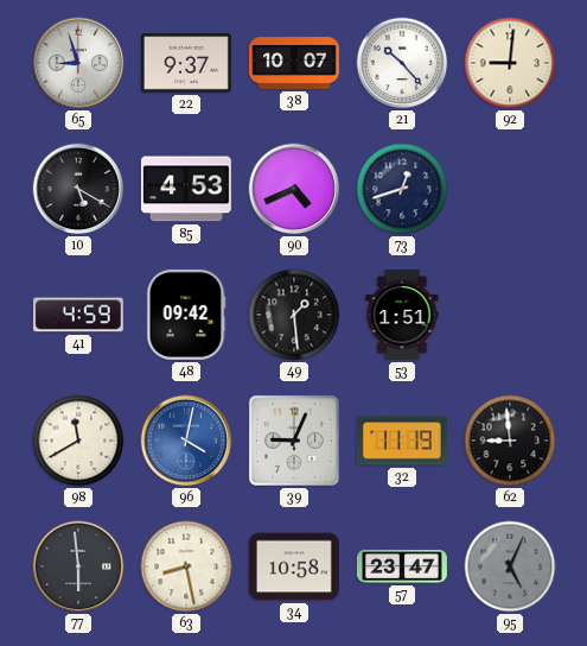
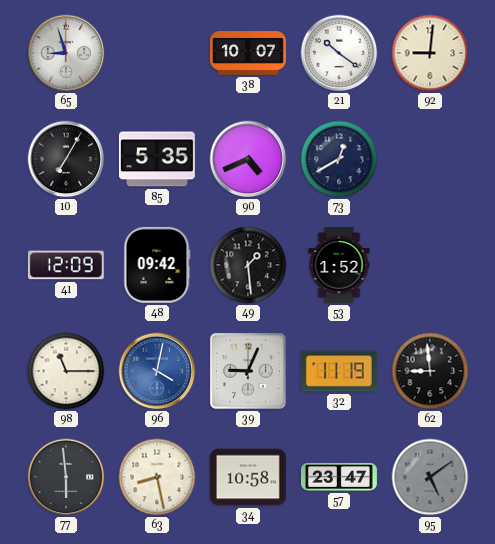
22: 9:37 -> none (186, 63)
21: 10:23 -> 10:21 (339, 53)
10: 5:20 -> 7:05 (66, 159)
85: 4:53 -> 5:35 (157, 159)
73: 12:42 -> 12:40 (339, 159)
41: 4:59 -> 12:09 (66, 265)
53: 1:51 -> 1:52 (339, 265)
98: 11:40 -> 11:15 (66, 371)
95: 5:04 -> 5:09 (430, 477)
